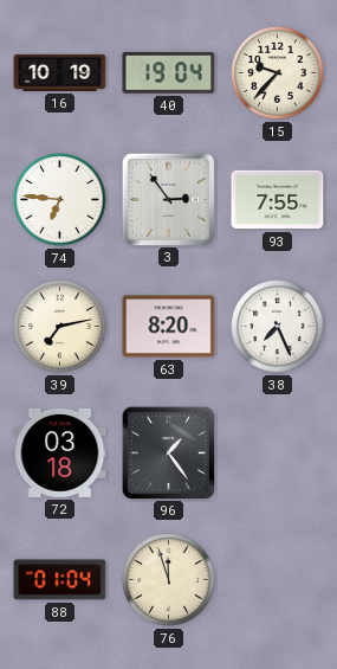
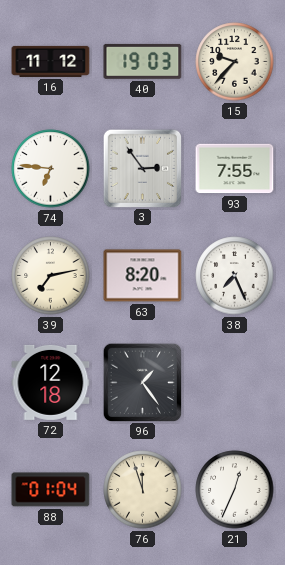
16: 10:19 -> 11:12 (51, 61)
40: 19:04 -> 19:03 (143, 61)
72: 03:18 -> 12:18 (51, 382)
21: none -> 12:34 (235, 490)
